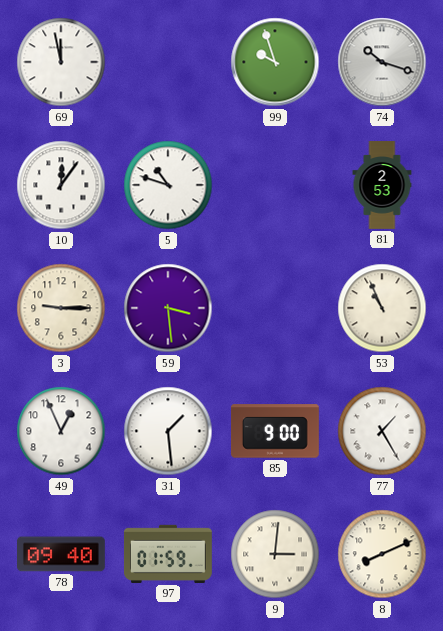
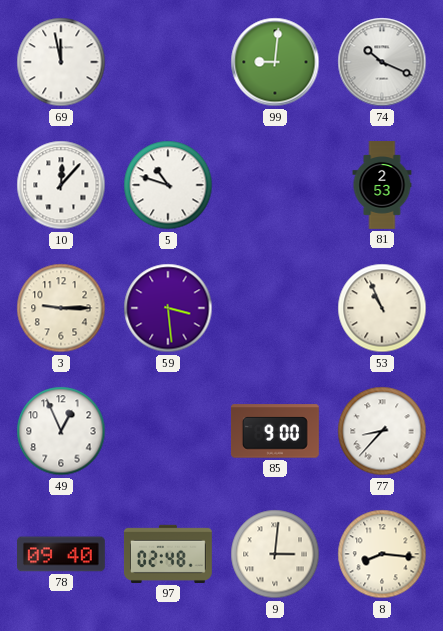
99: 9:57 -> 9:01 (275, 62)
74: 10:18 -> 10:19 (382, 62)
10: 12:06 -> 12:07 (61, 185)
31: 1:29 -> none (168, 431)
77: 1:25 -> 8:37 (382, 431)
97: 01:59 -> 02:48 (168, 554)
8: 8:11 -> 8:16 (382, 554)
